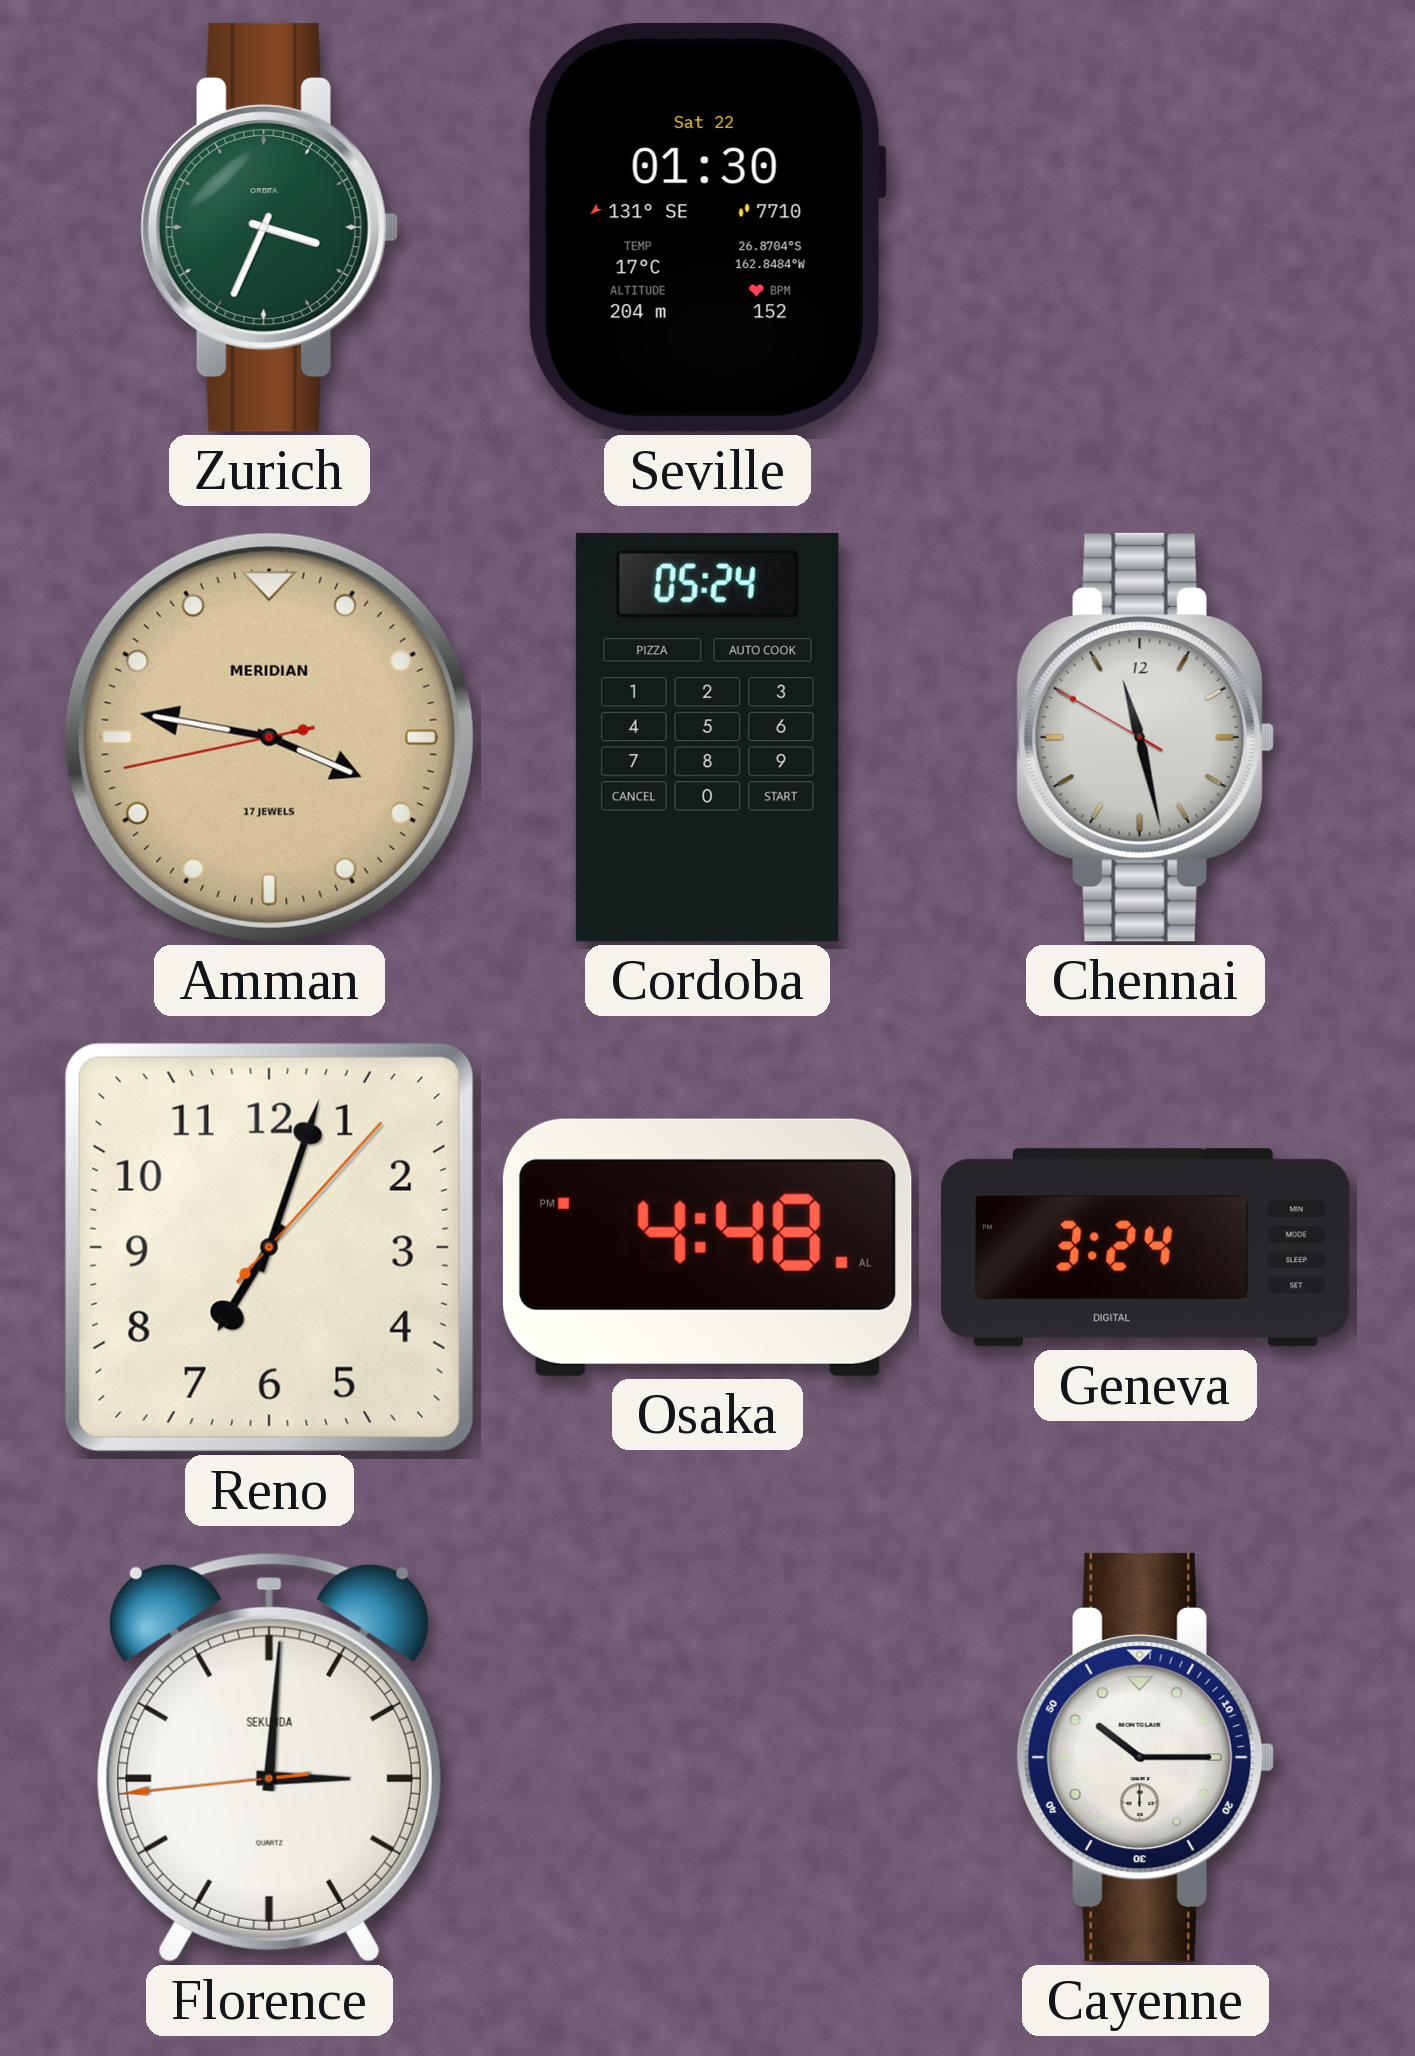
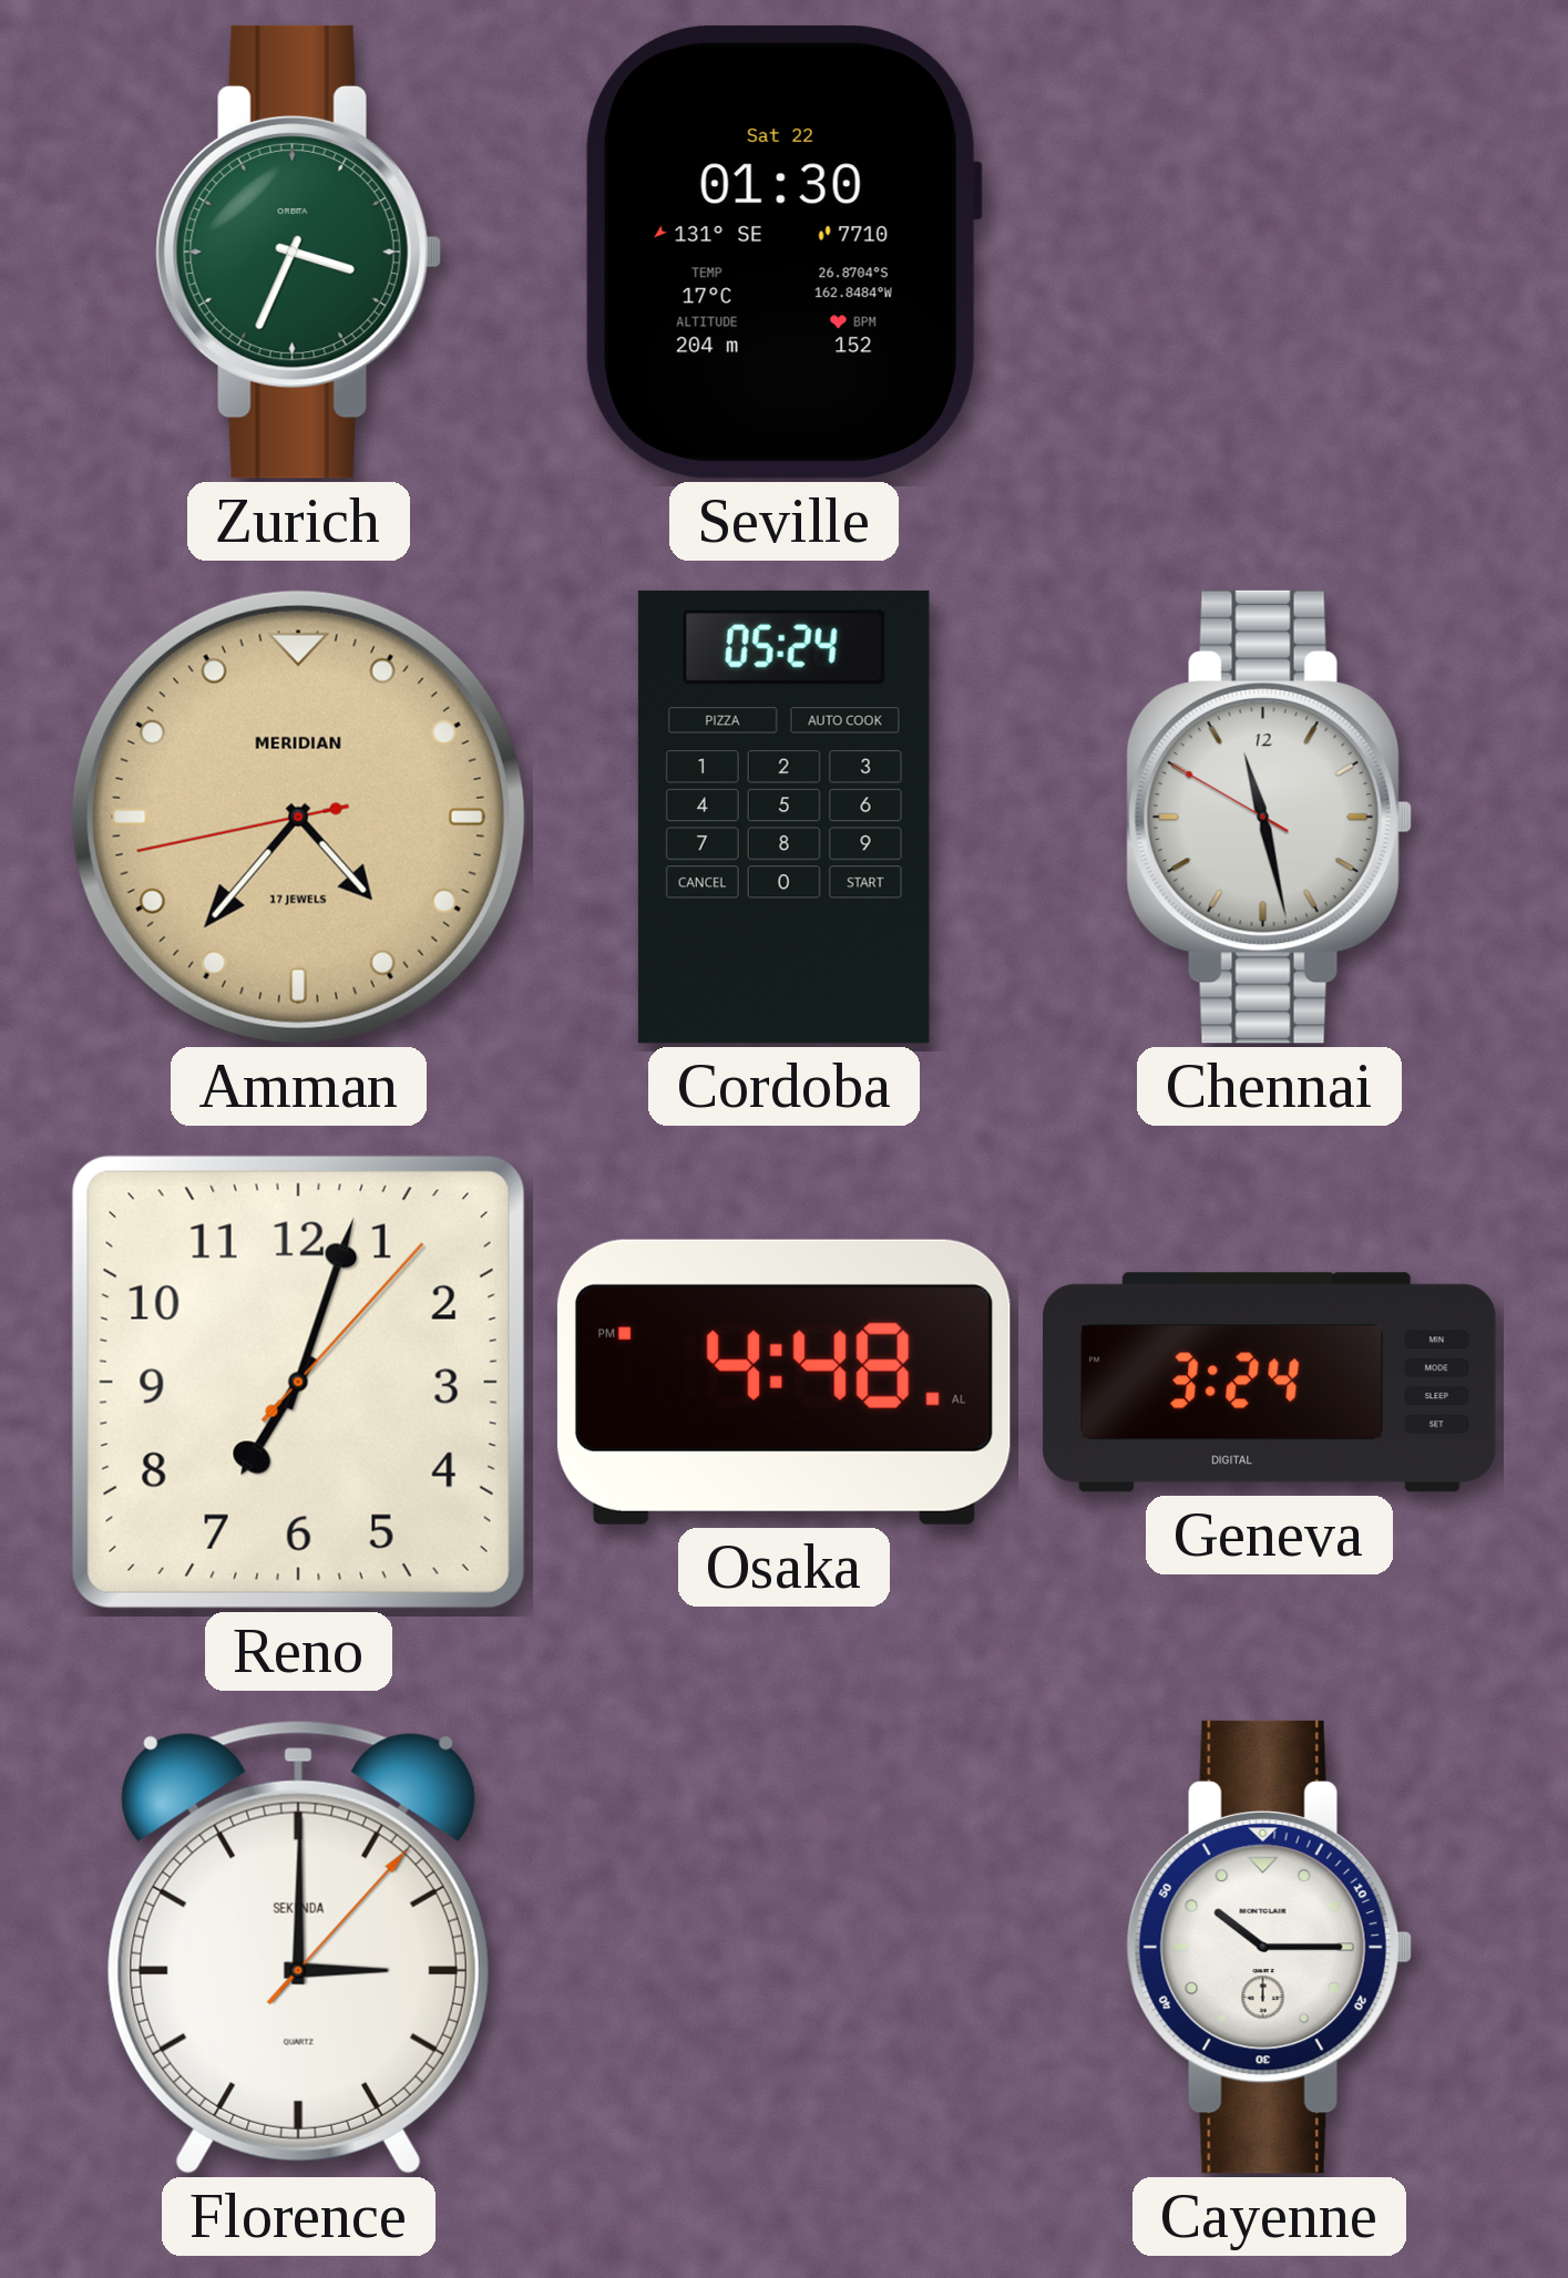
Amman: 3:46 -> 4:36 (298, 817)
Florence: 3:00:44 -> 3:00:07 (298, 1947)
